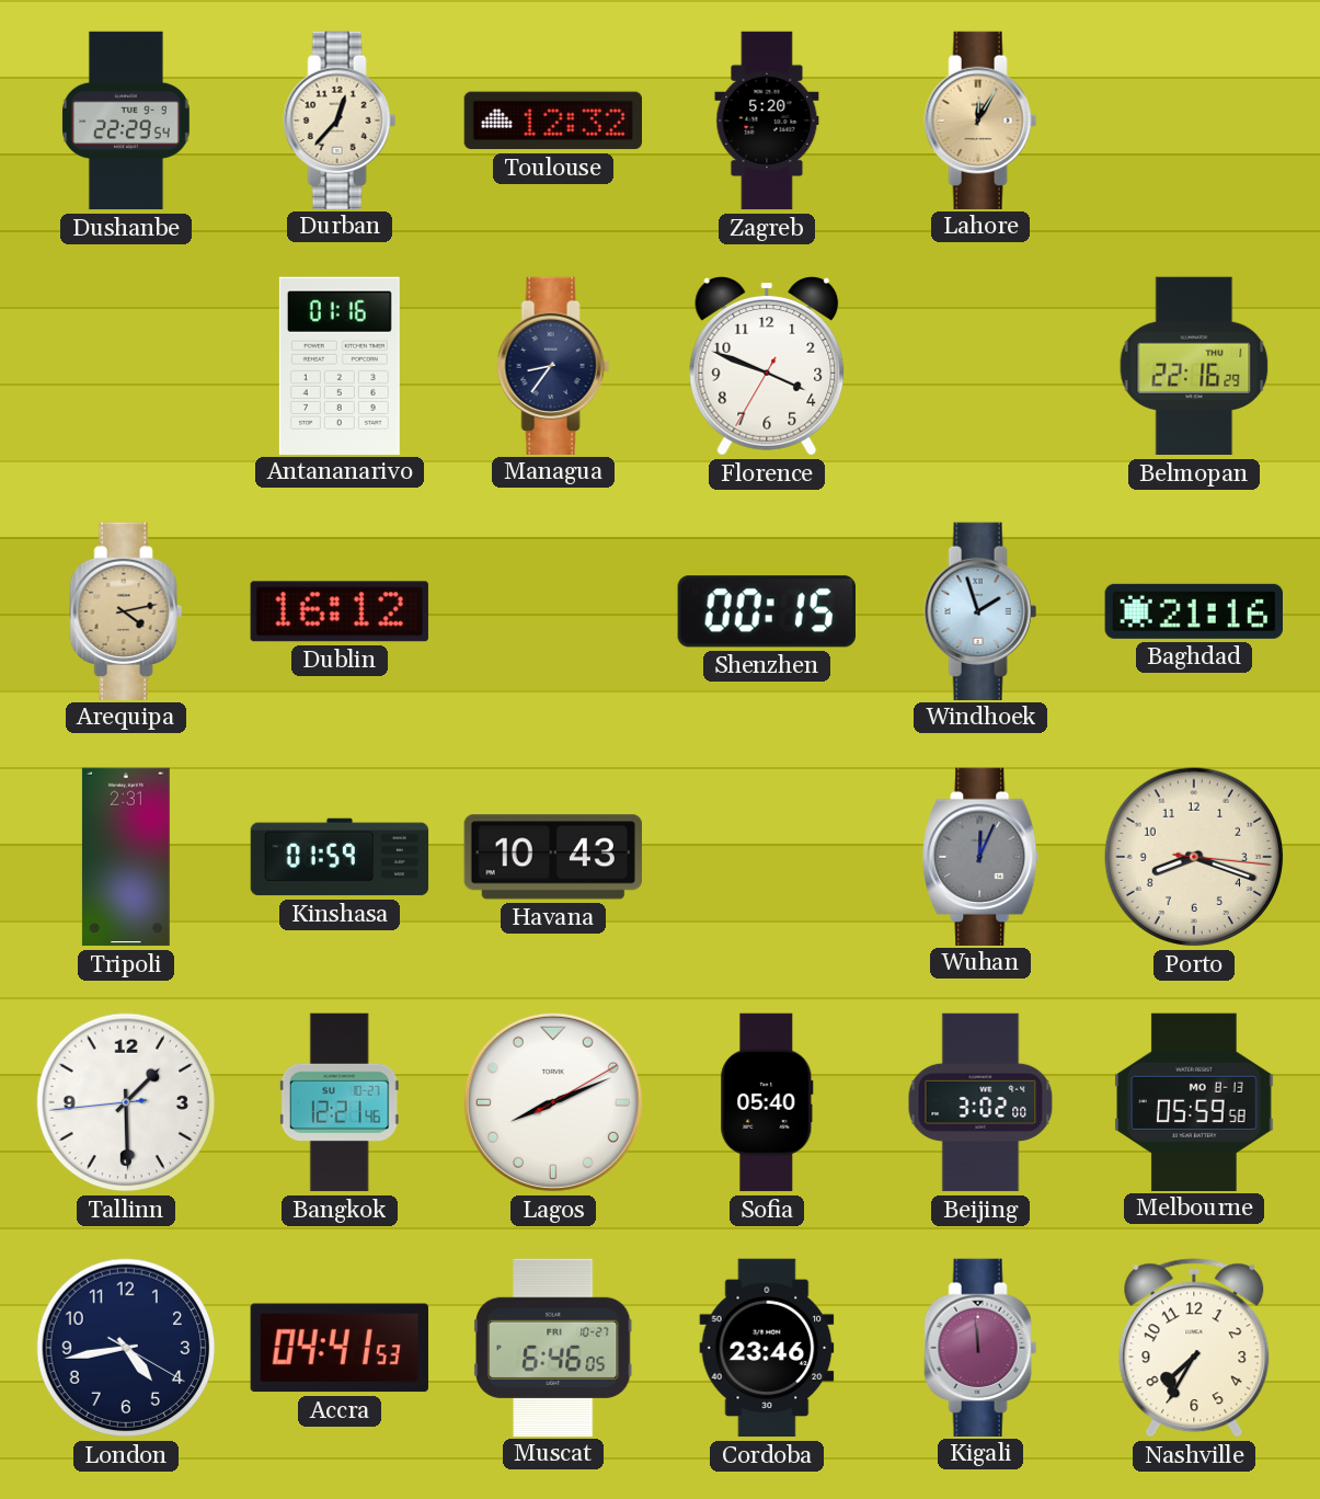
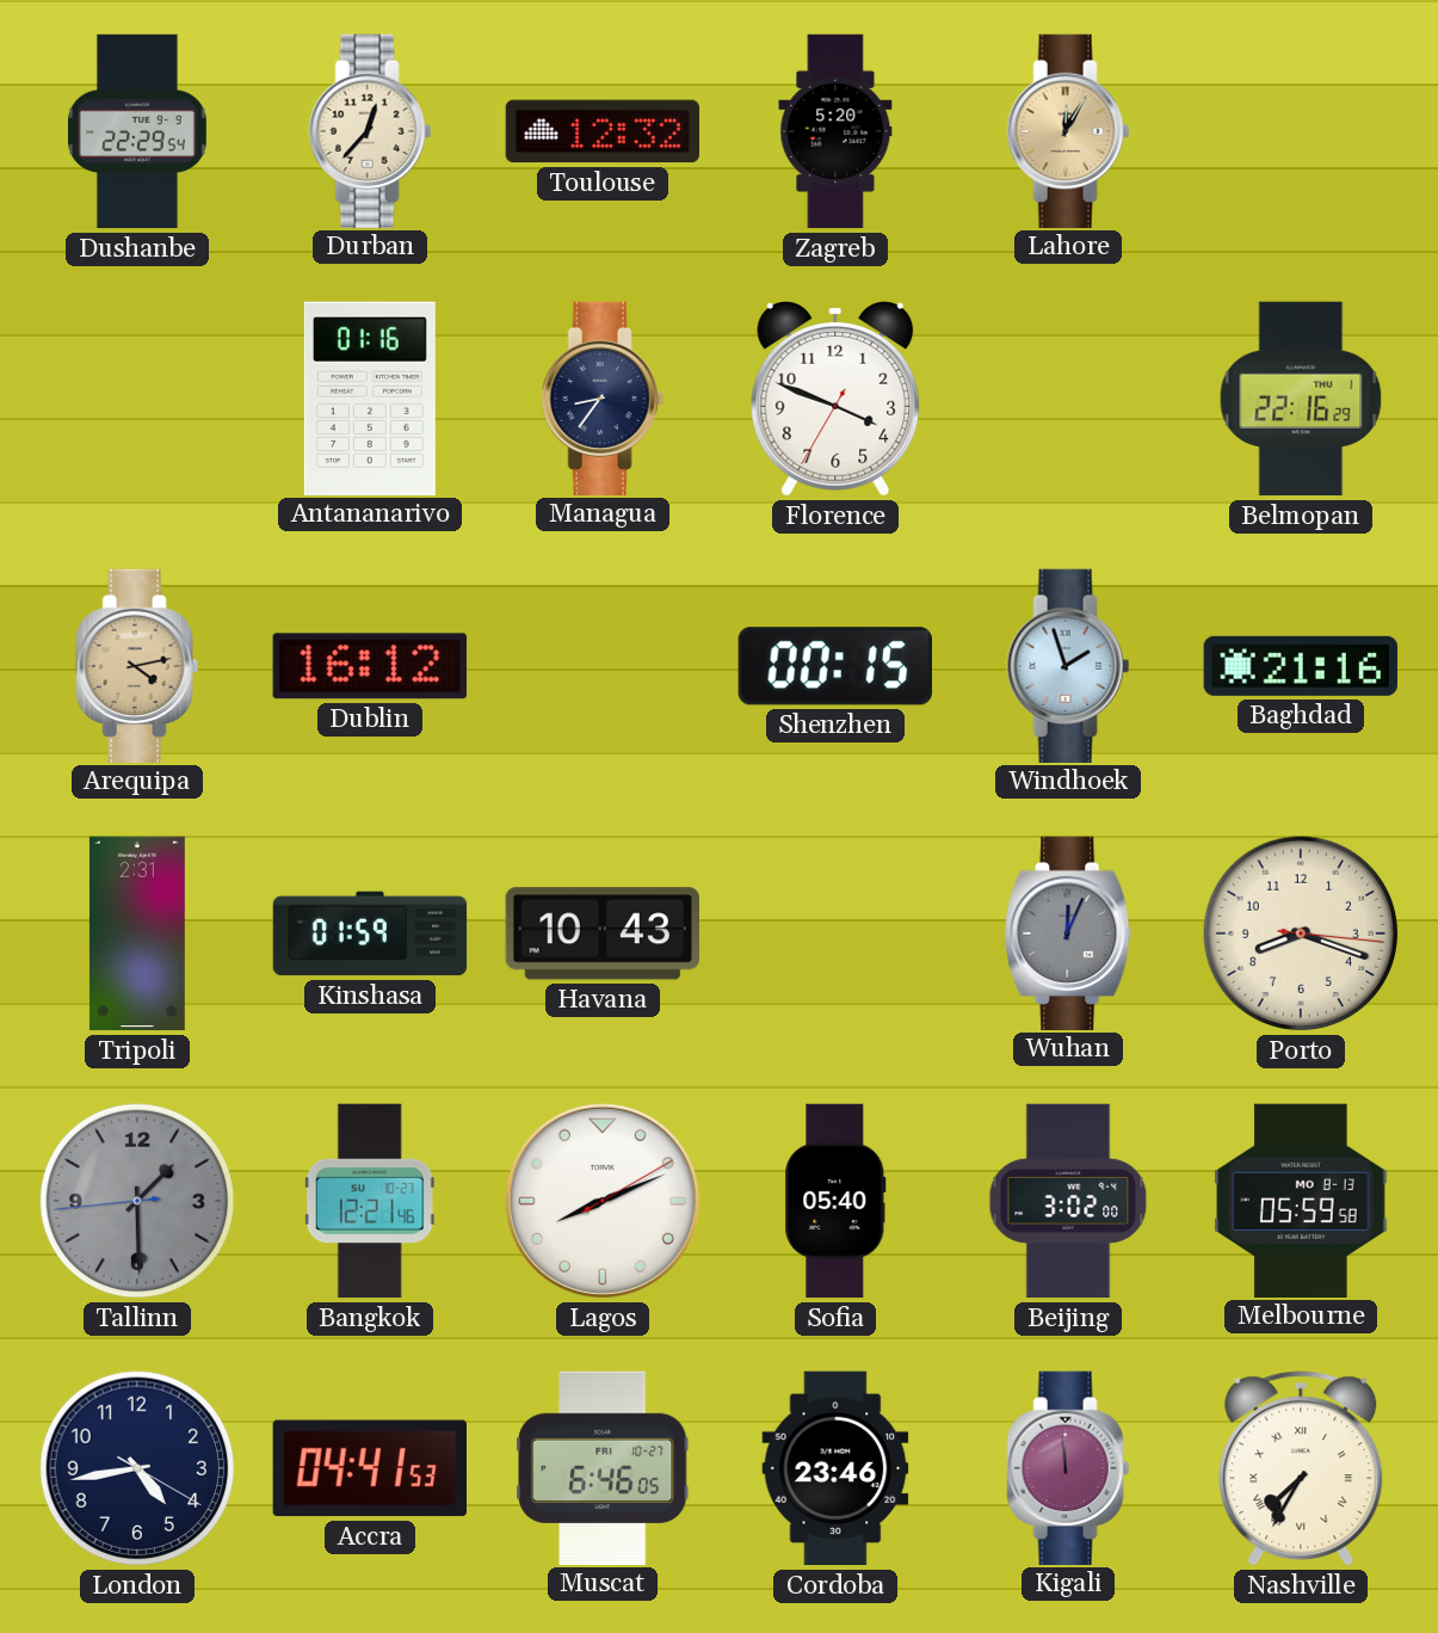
Tallinn dial: white -> grey (137, 1201)
Nashville numerals: Arabic -> Roman (1301, 1468)
